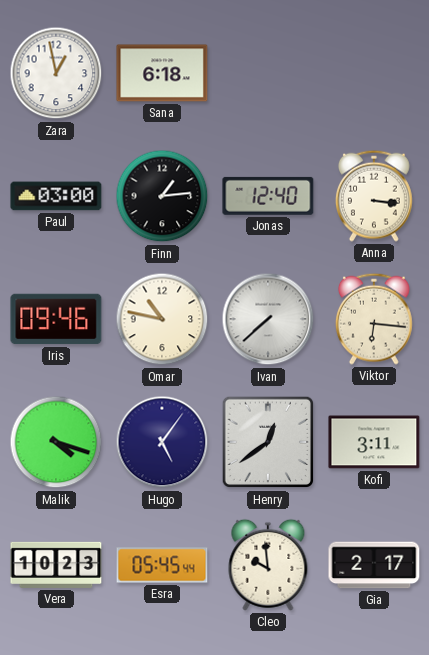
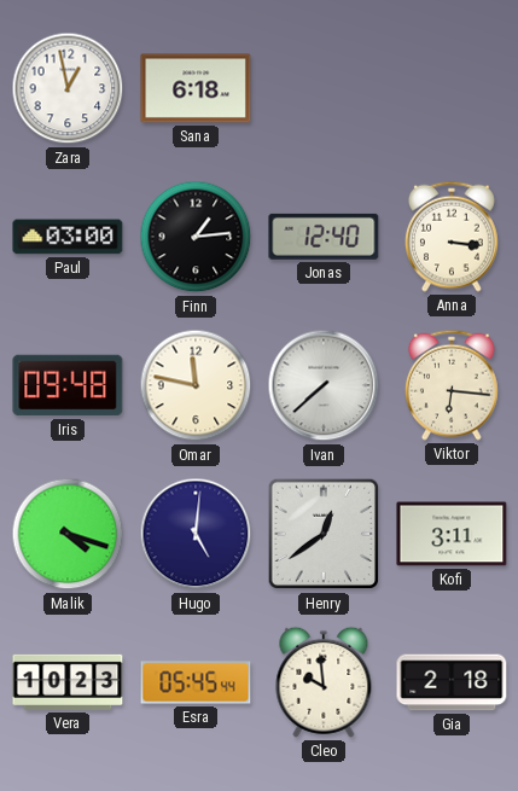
Iris: 09:46 -> 09:48 (68, 385)
Omar: 10:47 -> 11:47 (196, 385)
Hugo: 5:06 -> 5:01 (196, 534)
Gia: 2:17 -> 2:18 (452, 682)
